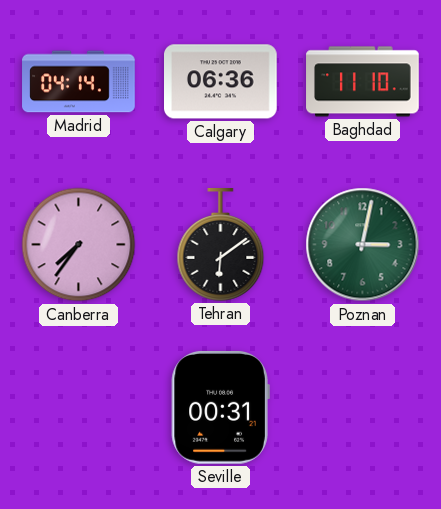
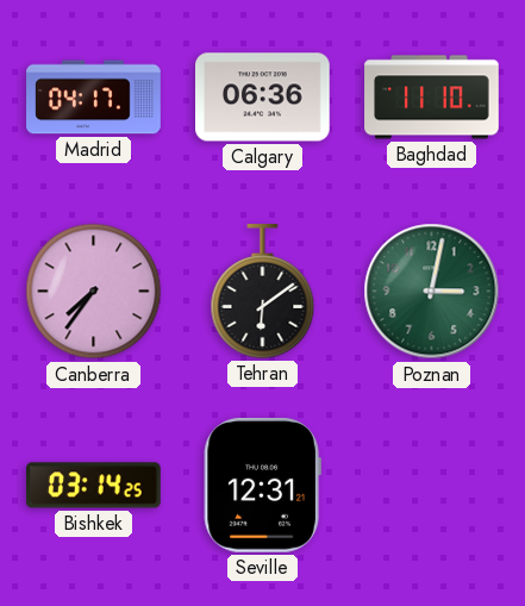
Madrid: 04:14 -> 04:17 (94, 98)
Bishkek: none -> 03:14 (94, 486)
Seville: 00:31 -> 12:31 (262, 485)
